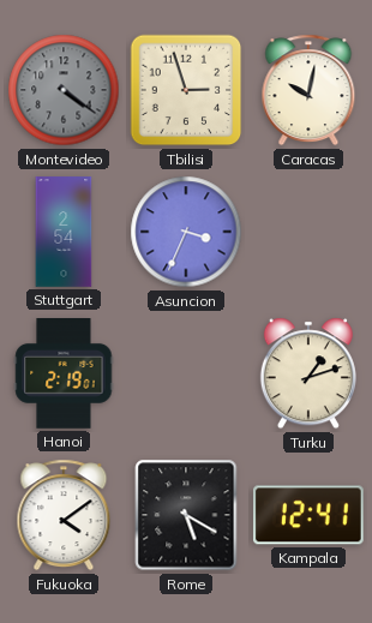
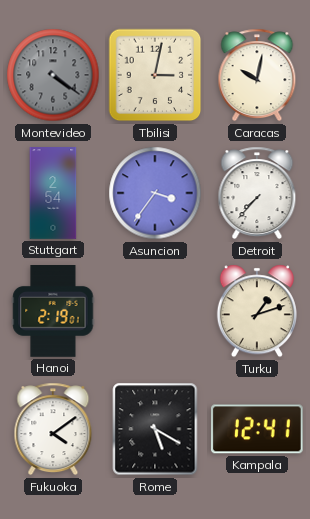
Tbilisi: 2:57 -> 3:02 (155, 75)
Asuncion: 3:34 -> 3:36 (155, 193)
Detroit: none -> 7:37 (257, 193)
